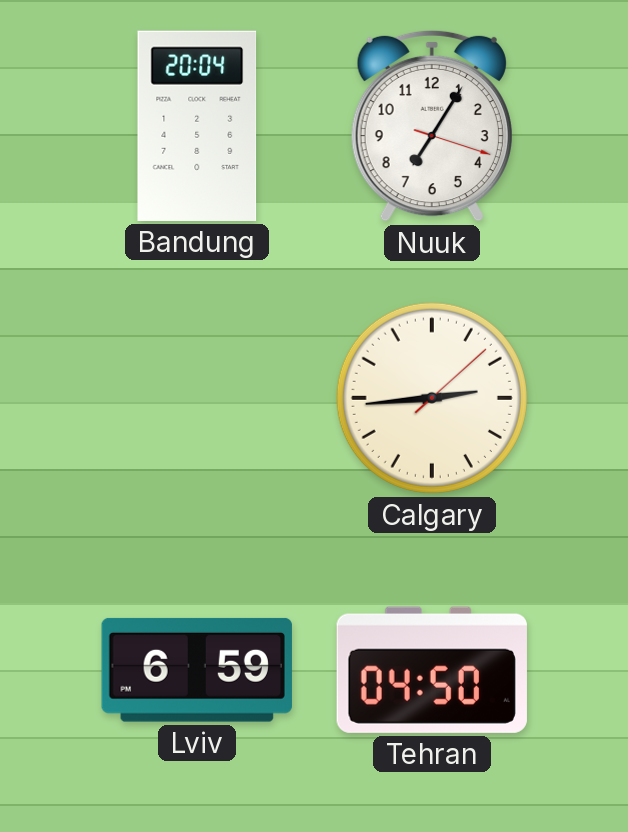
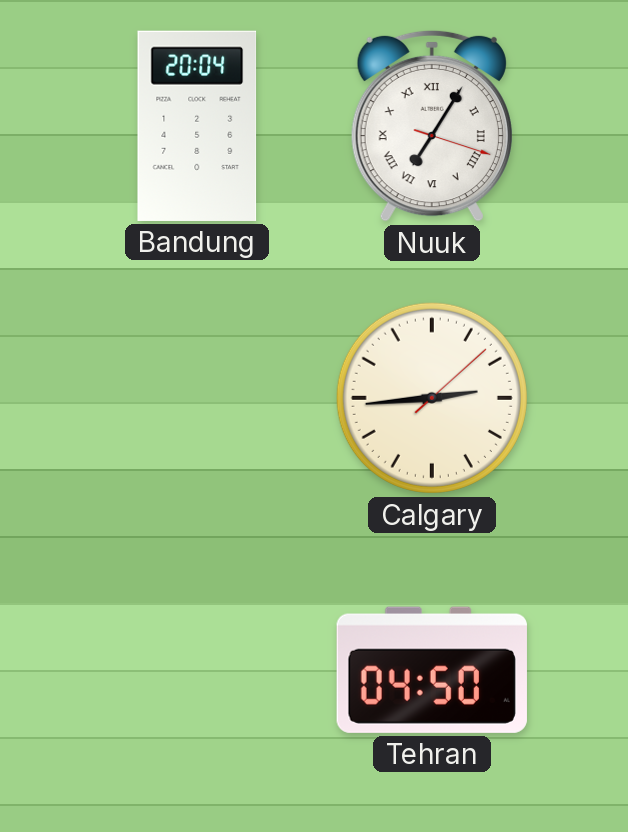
Nuuk numerals: Arabic -> Roman (432, 126)
Lviv: 6:59 -> none (197, 670)
